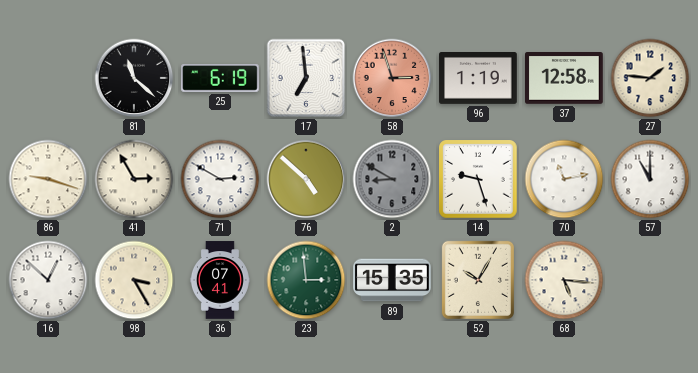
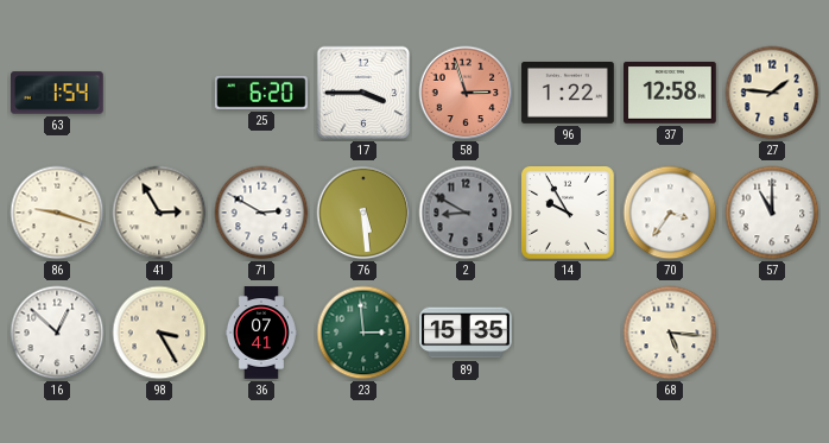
63: none -> 1:54 (58, 93)
81: 11:22 -> none (134, 78)
25: 6:19 -> 6:20 (261, 94)
17: 6:59 -> 3:45 (363, 93)
96: 1:19 -> 1:22 (568, 94)
76: 4:52 -> 5:29 (363, 213)
14: 9:27 -> 9:55 (569, 214)
70: 11:13 -> 3:36 (670, 213)
52: 10:05 -> none (478, 280)
